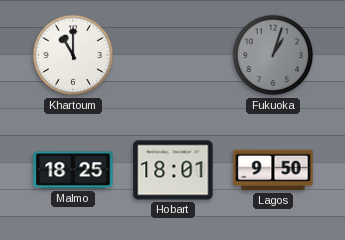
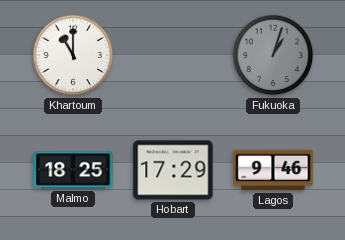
Hobart: 18:01 -> 17:29 (173, 170)
Lagos: 9:50 -> 9:46 (273, 170)
